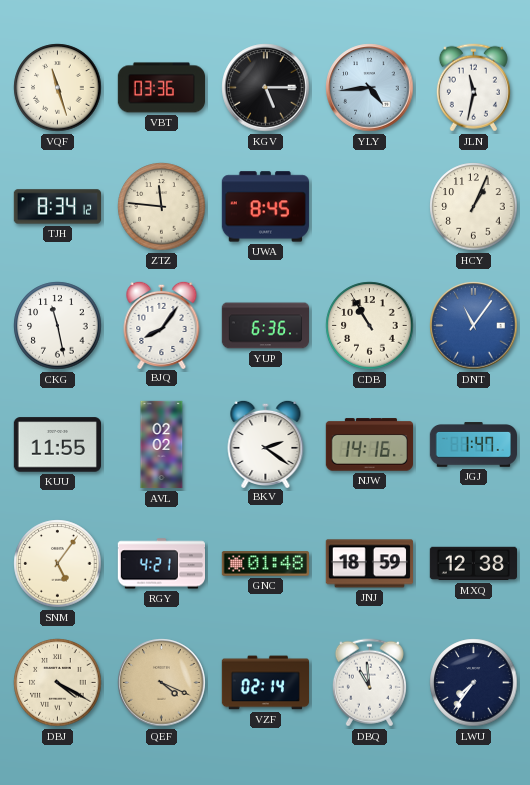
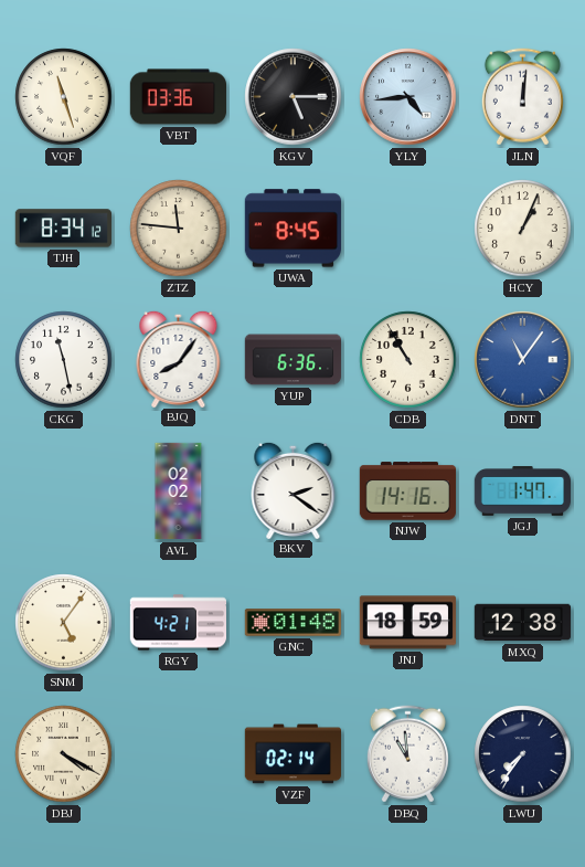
JLN: 11:32 -> 12:01 (522, 97)
KUU: 11:55 -> none (57, 445)
QEF: 4:19 -> none (162, 683)
